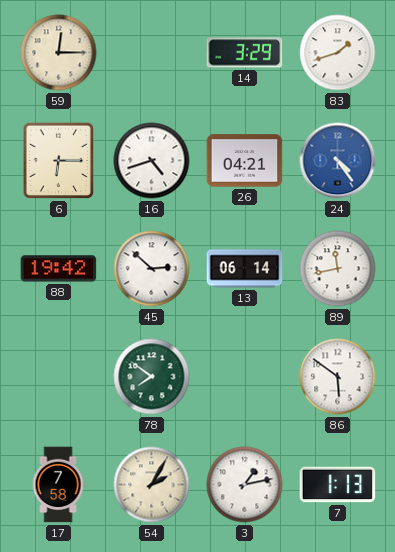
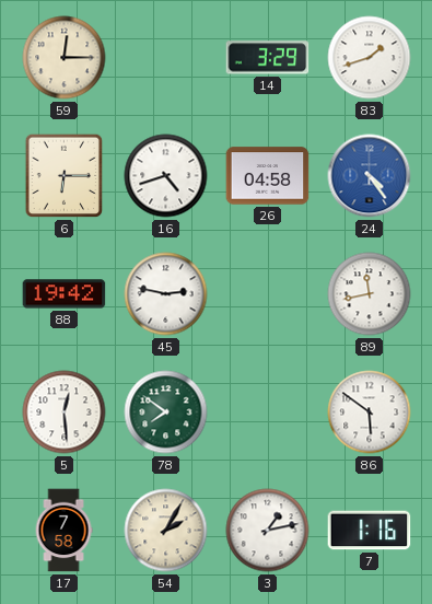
26: 04:21 -> 04:58 (268, 176)
45: 2:52 -> 2:47 (166, 294)
13: 06:14 -> none (245, 269)
5: none -> 12:29 (65, 413)
7: 1:13 -> 1:16 (370, 531)
